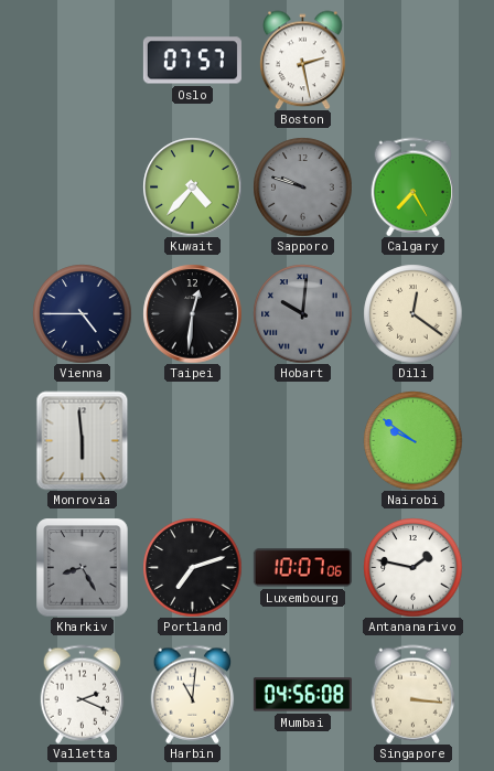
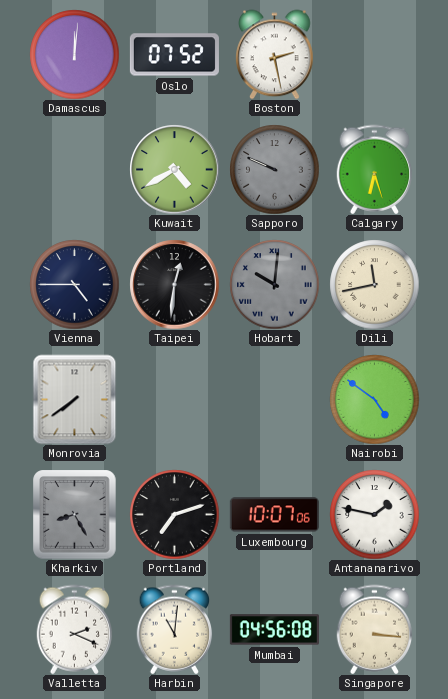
Damascus: none -> 12:01 (74, 54)
Oslo: 07:57 -> 07:52 (174, 55)
Kuwait: 4:37 -> 4:40 (174, 169)
Sapporo: 9:48 -> 9:49 (274, 169)
Calgary: 7:25 -> 6:27 (375, 169)
Dili: 12:21 -> 11:43 (374, 284)
Monrovia: 5:59 -> 7:39 (75, 399)
Nairobi: 9:51 -> 4:51 (374, 399)
